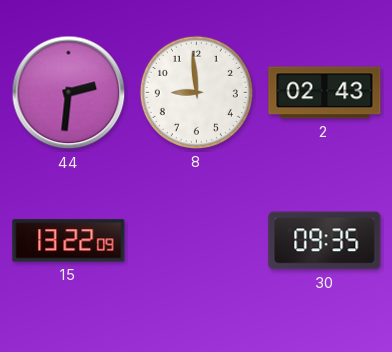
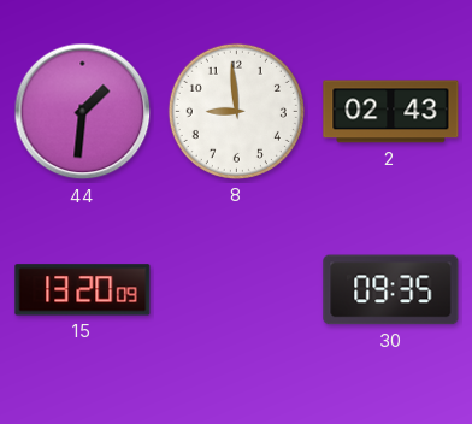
44: 2:31 -> 1:31 (83, 112)
15: 13:22 -> 13:20 (83, 290)
